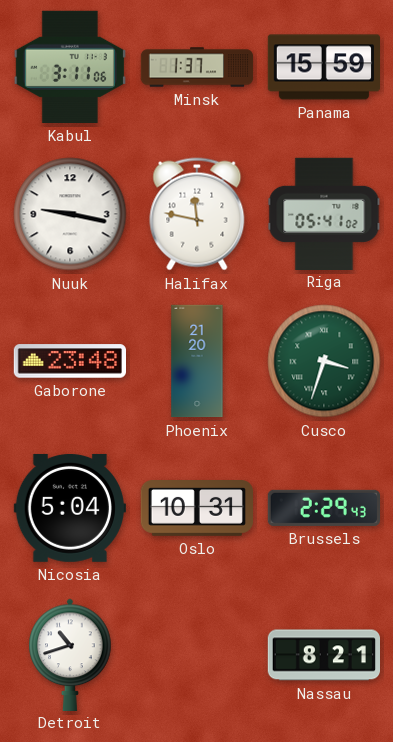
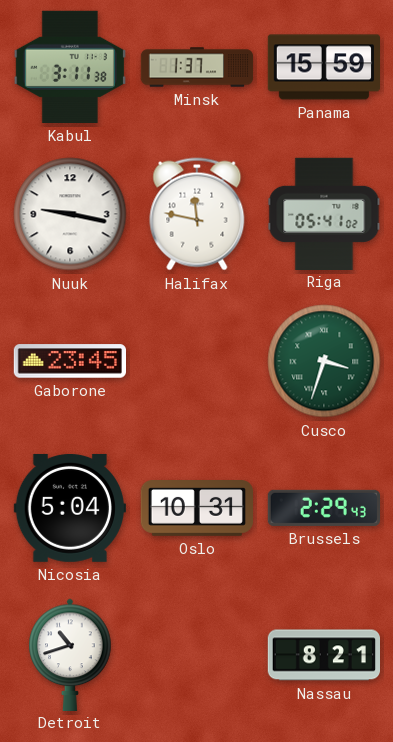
Kabul: 3:11:06 -> 3:11:38 (70, 67)
Gaborone: 23:48 -> 23:45 (69, 361)
Phoenix: 21:20 -> none (197, 361)
